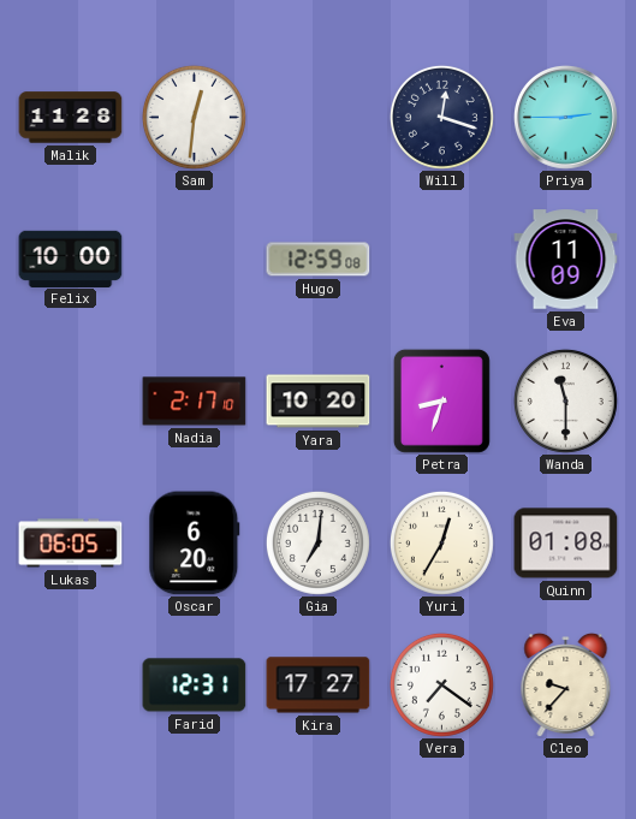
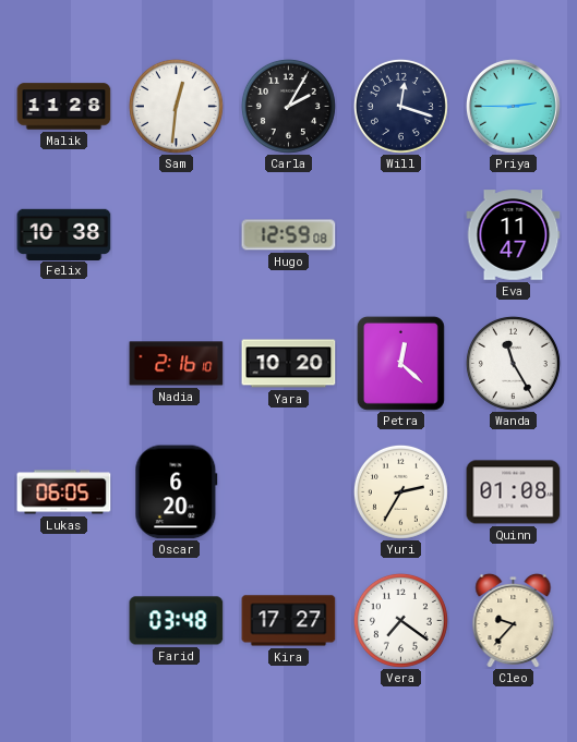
Carla: none -> 2:05 (288, 106)
Felix: 10:00 -> 10:38 (64, 234)
Eva: 11:09 -> 11:47 (514, 235)
Nadia: 2:17 -> 2:16 (177, 364)
Petra: 8:33 -> 12:22 (400, 363)
Wanda: 11:30 -> 11:25 (513, 363)
Gia: 7:01 -> none (317, 542)
Yuri: 12:35 -> 2:35 (400, 491)
Farid: 12:31 -> 03:48 (177, 621)
